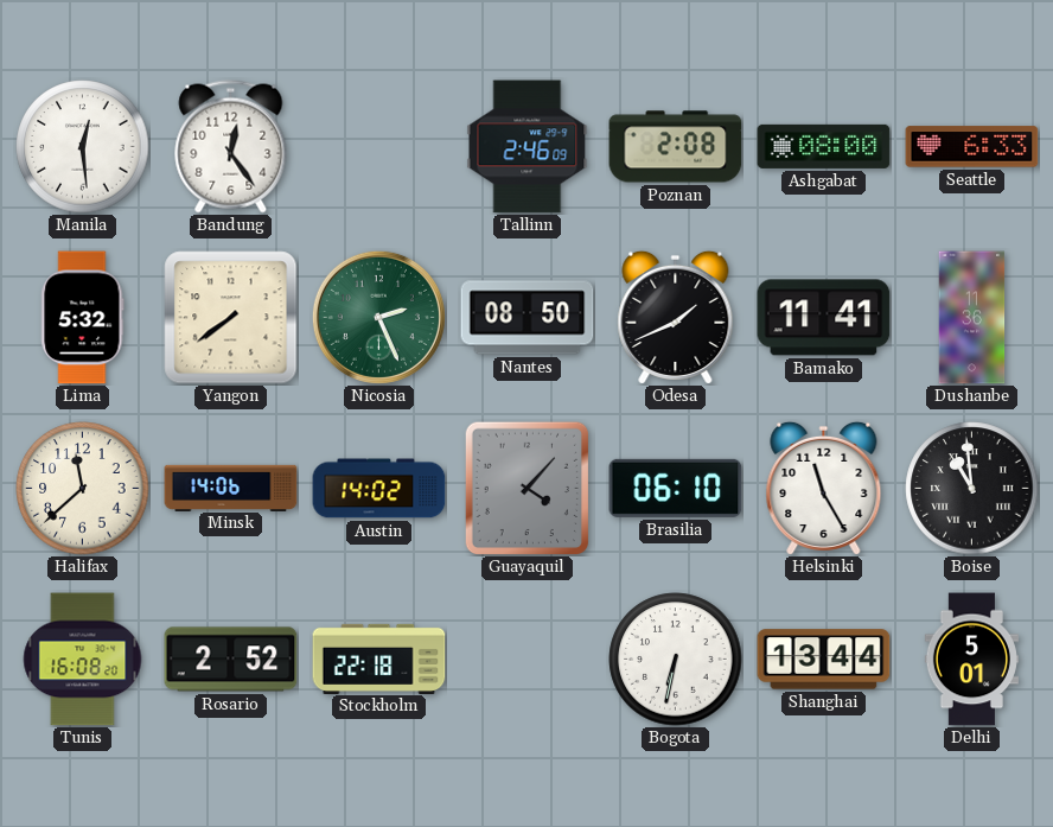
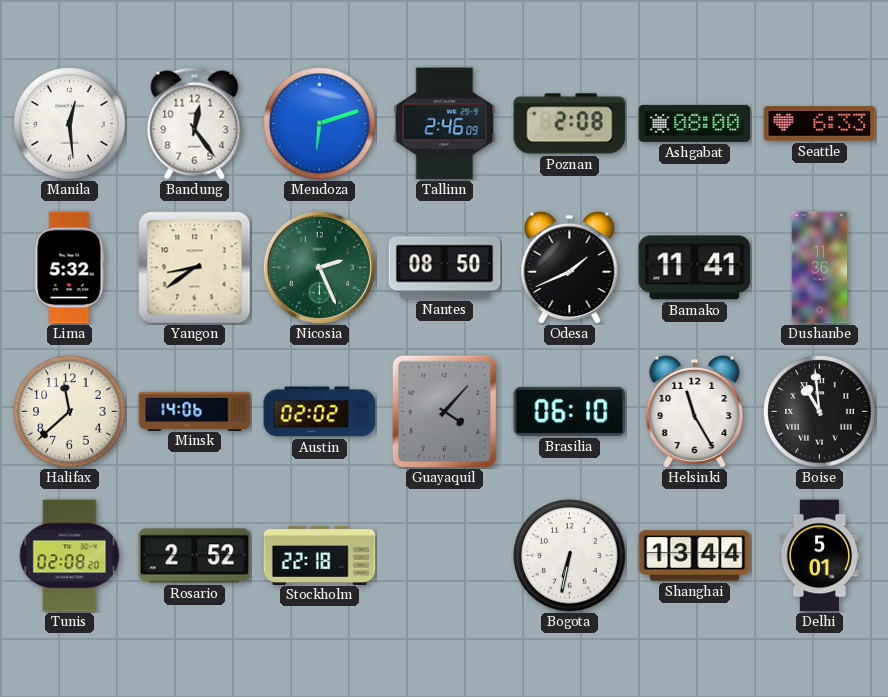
Mendoza: none -> 6:12 (320, 124)
Yangon: 7:39 -> 8:39 (195, 268)
Austin: 14:02 -> 02:02 (320, 412)
Tunis: 16:08 -> 02:08 (70, 556)
